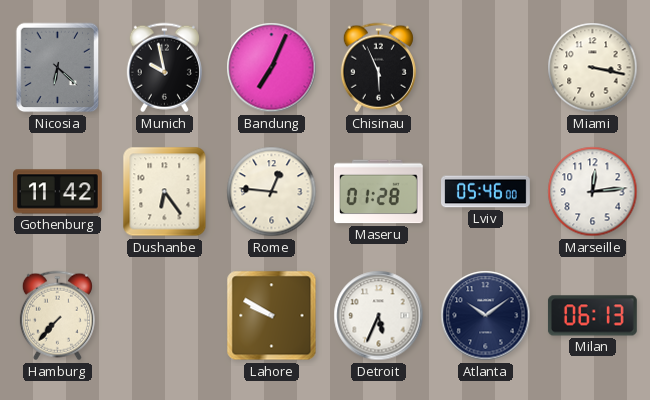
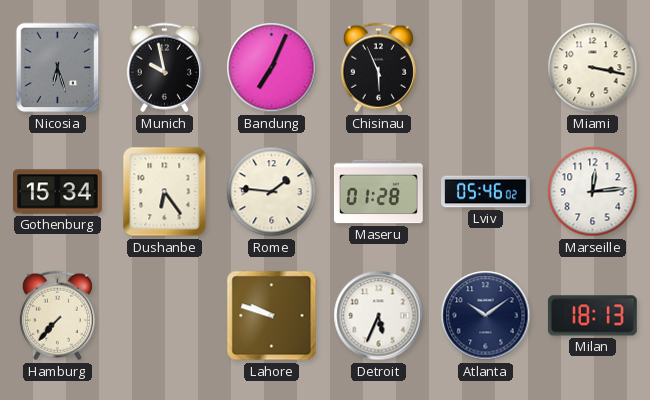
Nicosia: 6:22 -> 6:27 (58, 68)
Gothenburg: 11:42 -> 15:34 (58, 192)
Rome: 12:46 -> 1:46 (272, 192)
Lviv: 05:46:00 -> 05:46:02 (486, 192)
Lahore: 9:50 -> 9:48 (272, 316)
Milan: 06:13 -> 18:13 (592, 316)
